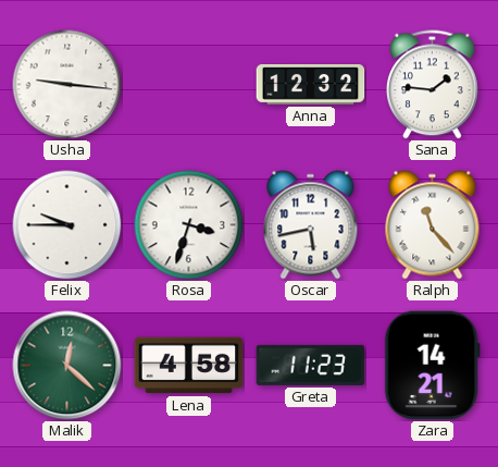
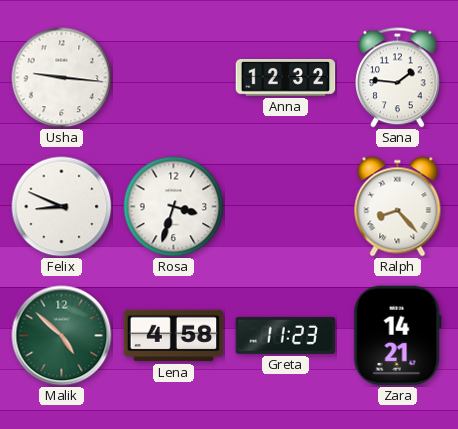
Felix: 9:45 -> 8:49 (62, 207)
Oscar: 5:43 -> none (311, 225)
Ralph: 11:23 -> 8:23 (398, 207)
Malik: 12:22 -> 4:52 (62, 336)
